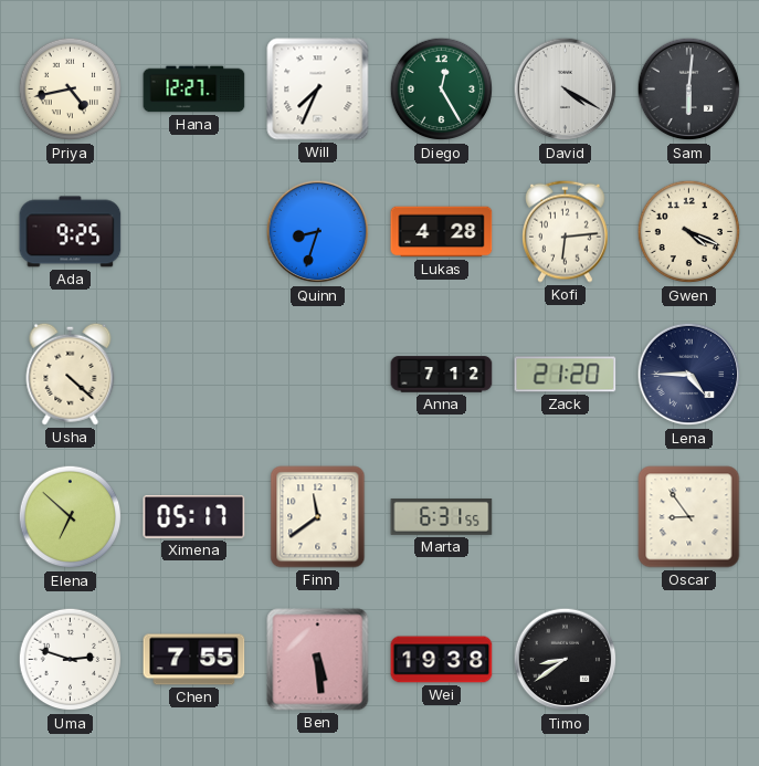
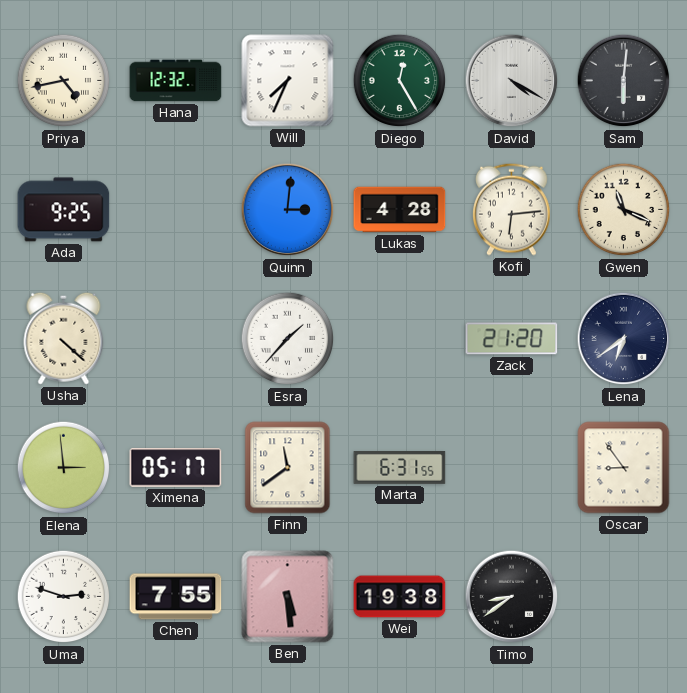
Hana: 12:27 -> 12:32 (176, 81)
Quinn: 8:33 -> 3:01 (288, 210)
Gwen: 4:19 -> 11:19 (624, 210)
Esra: none -> 1:37 (288, 339)
Anna: 7:12 -> none (442, 375)
Lena: 4:45 -> 6:39 (624, 339)
Elena: 6:52 -> 2:59 (64, 468)
